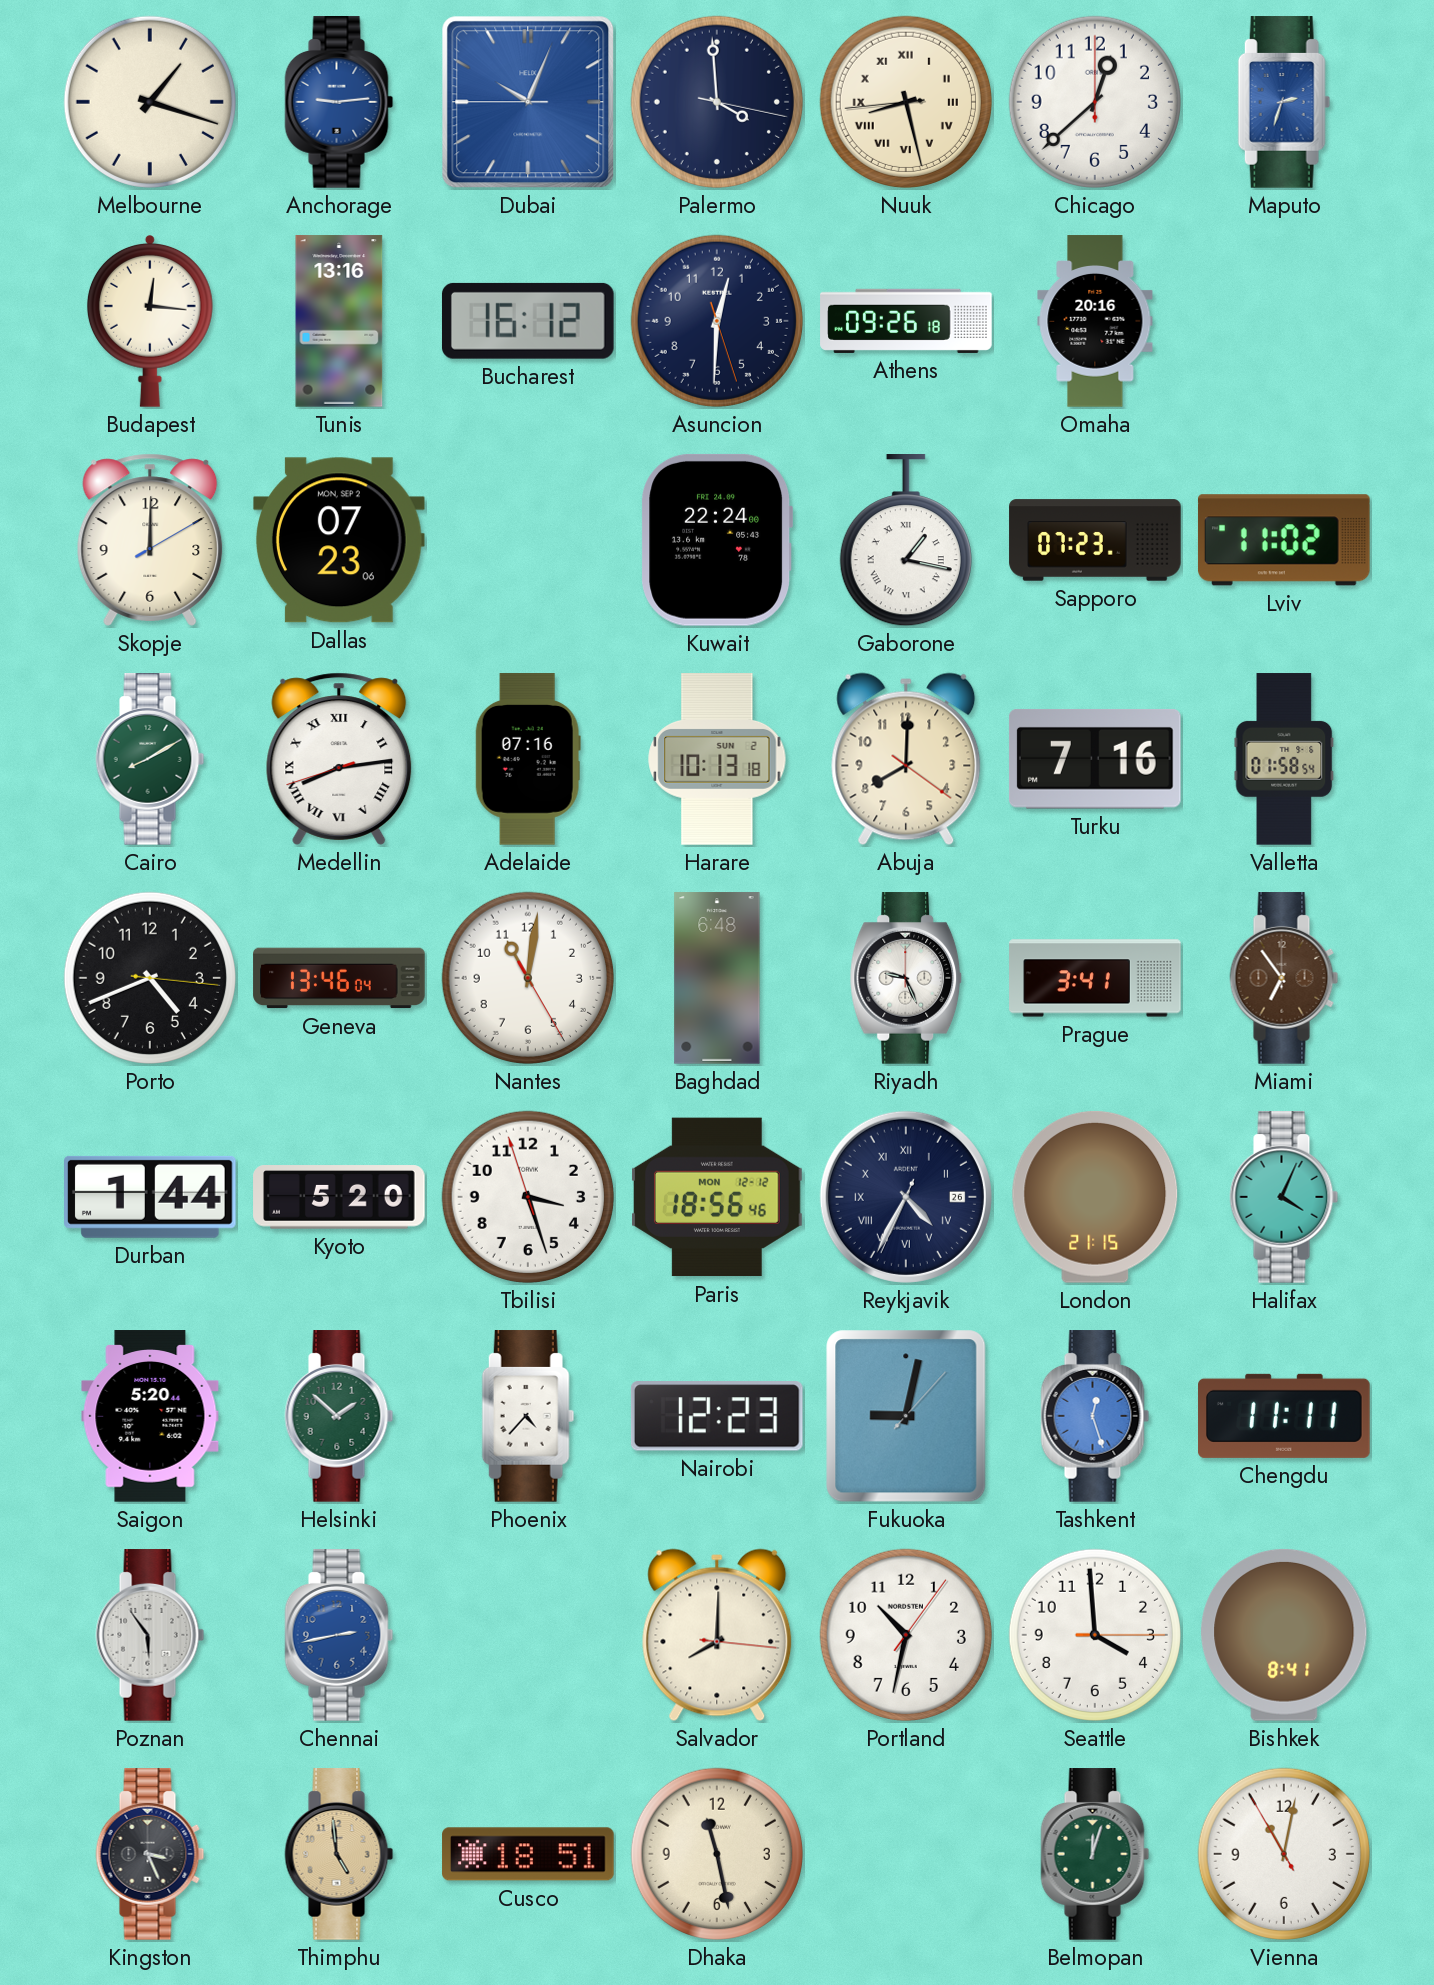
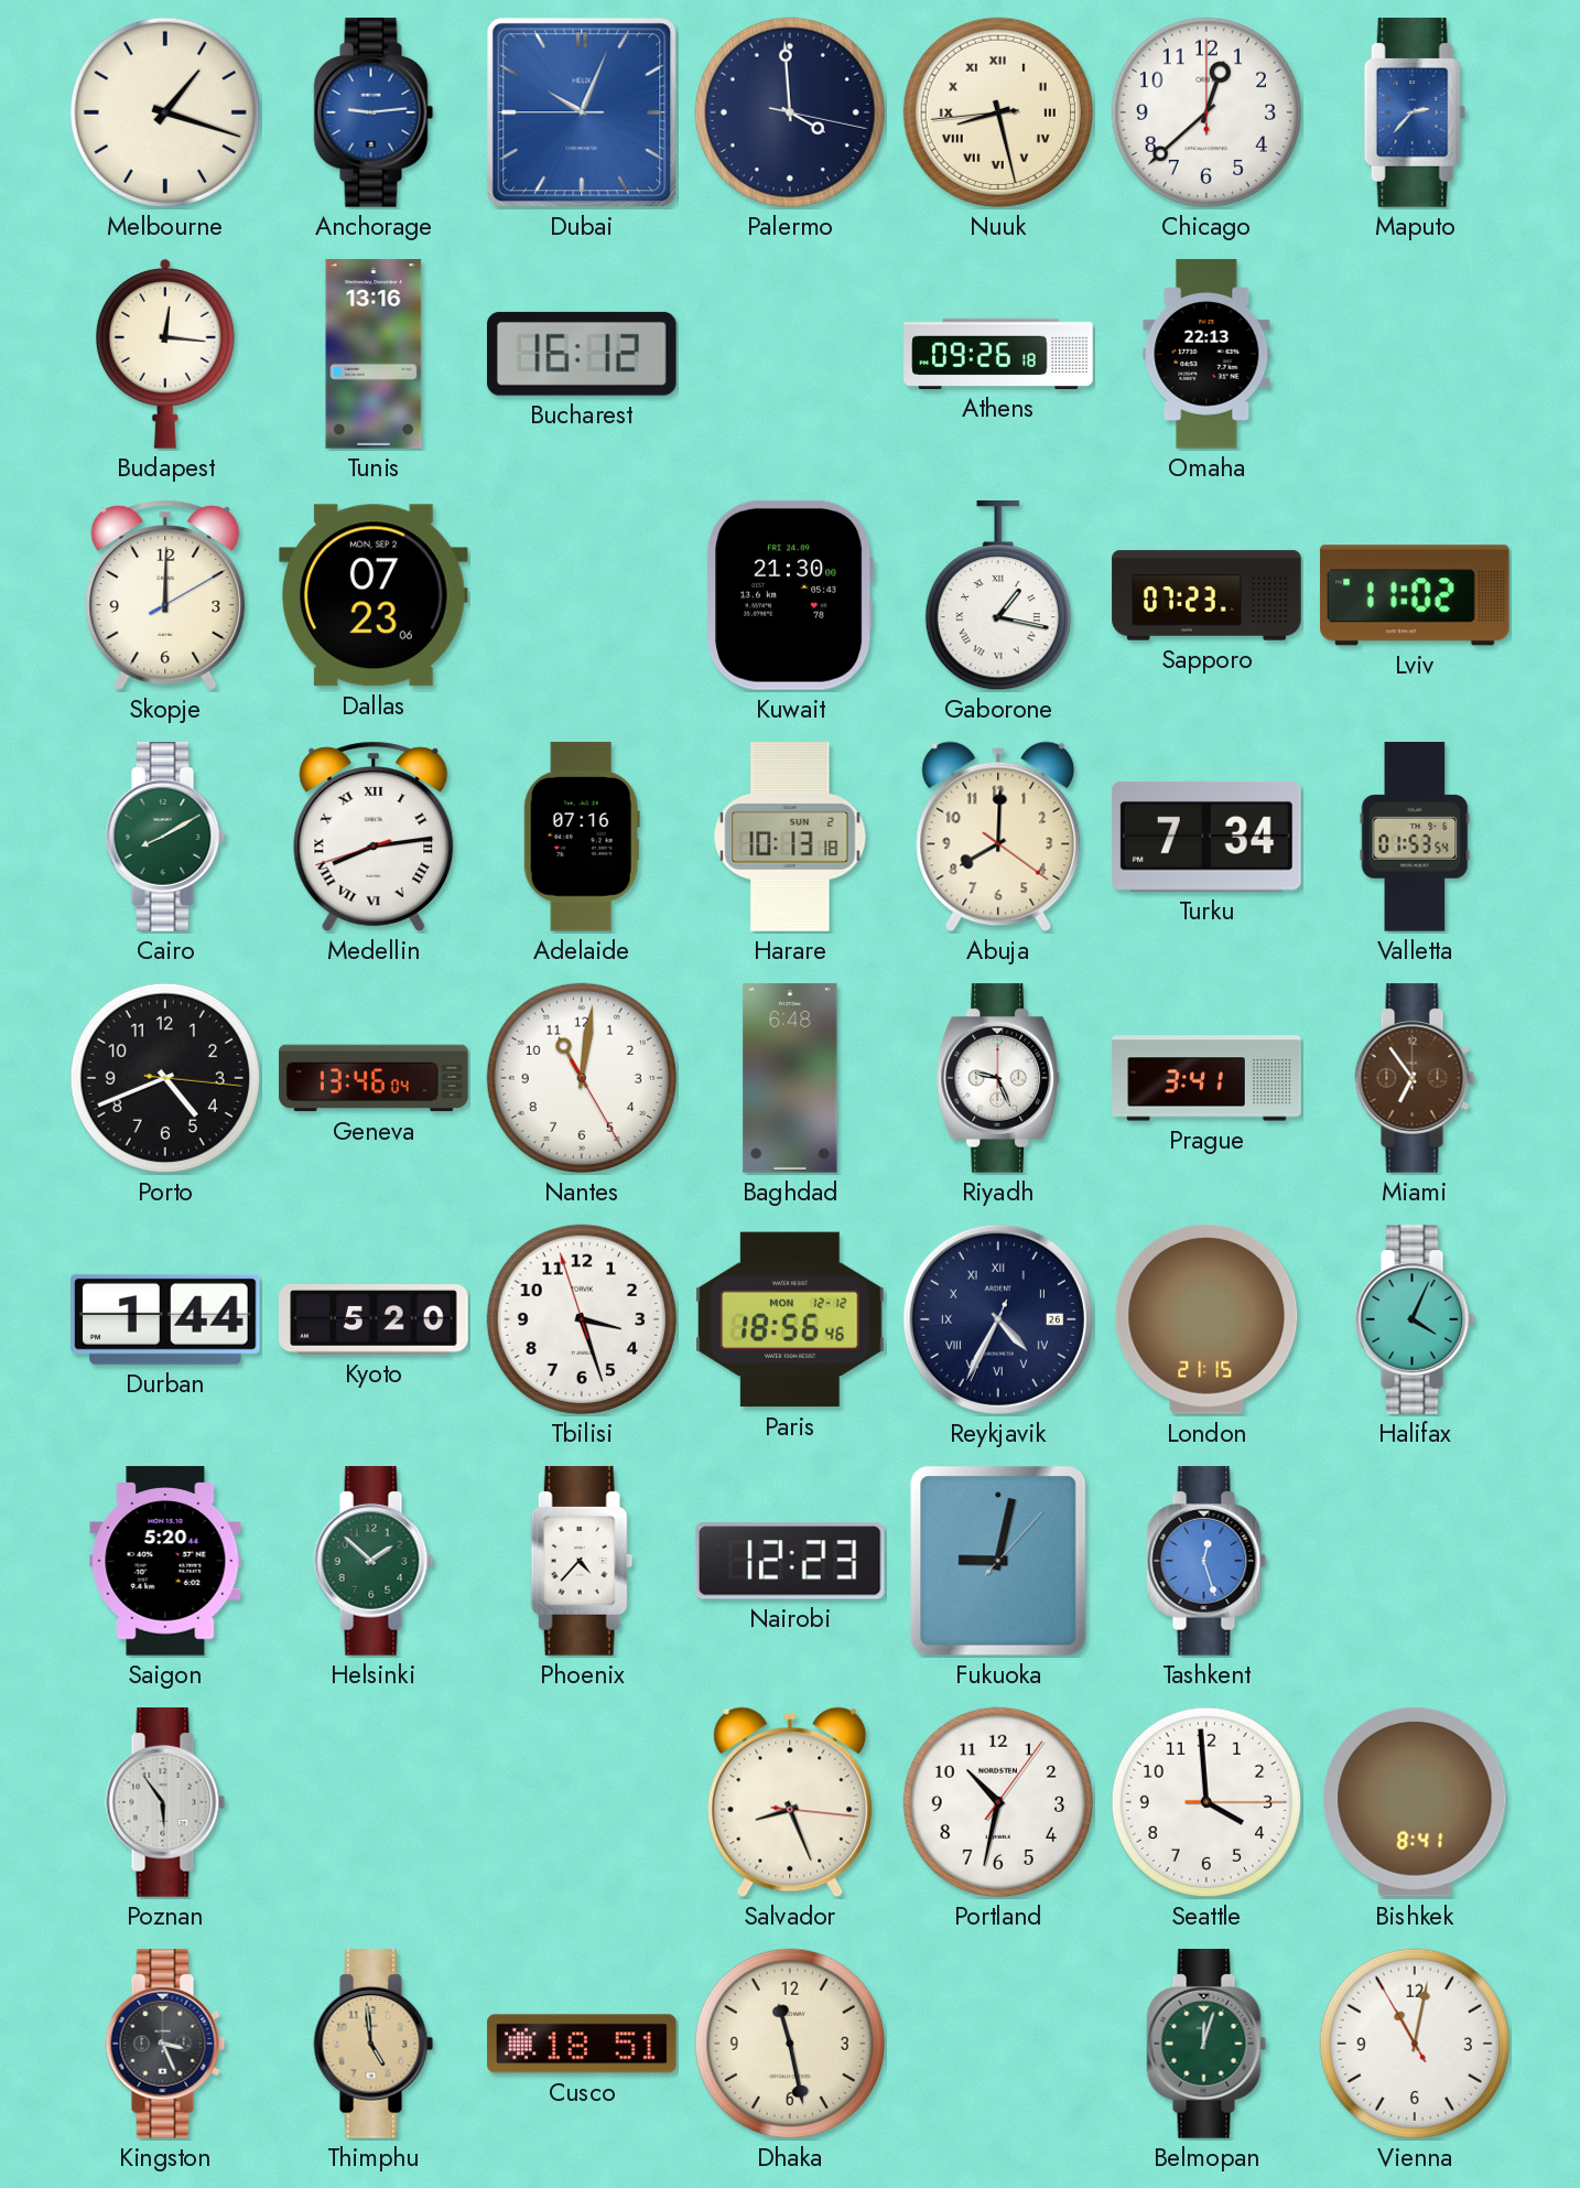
Maputo: 2:33 -> 2:37 (1415, 112)
Asuncion: 12:30 -> none (717, 321)
Omaha: 20:16 -> 22:13 (1206, 354)
Kuwait: 22:24 -> 21:30 (789, 595)
Turku: 7:16 -> 7:34 (1206, 837)
Valletta: 01:58 -> 01:53 (1415, 837)
Chengdu: 11:11 -> none (1284, 1416)
Chennai: 2:43 -> none (339, 1635)
Salvador: 8:00 -> 8:26 (790, 1802)
